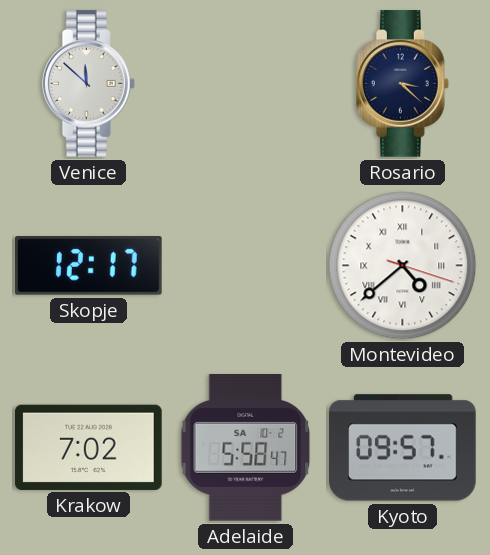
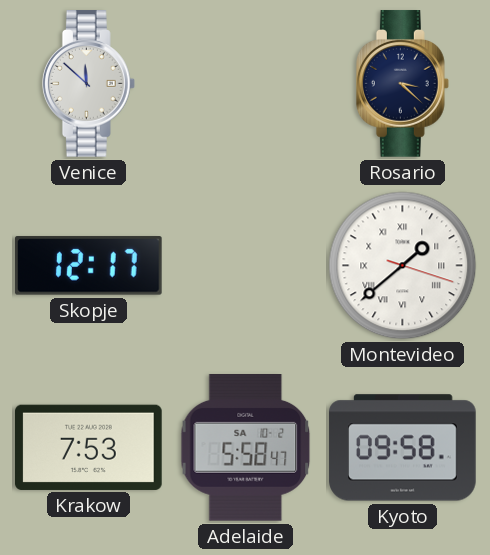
Montevideo: 4:38 -> 1:38 (403, 266)
Krakow: 7:02 -> 7:53 (89, 447)
Kyoto: 09:57 -> 09:58 (403, 448)
